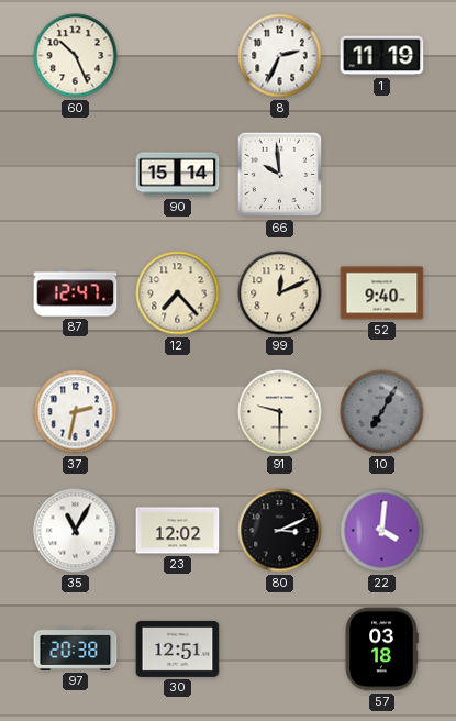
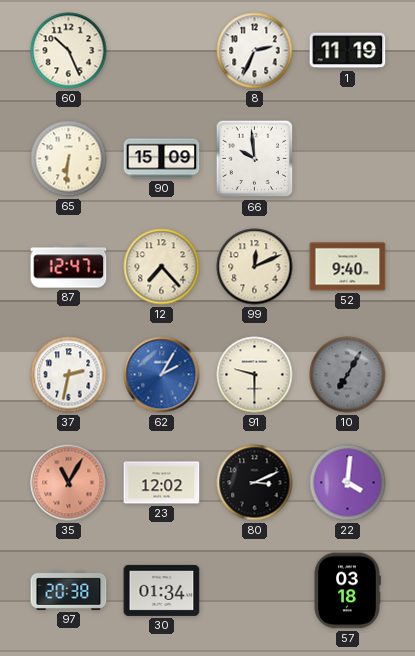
65: none -> 6:31 (69, 159)
90: 15:14 -> 15:09 (162, 159)
62: none -> 2:05 (162, 375)
35 dial: white -> salmon (69, 483)
30: 12:51 -> 01:34 (162, 590)
